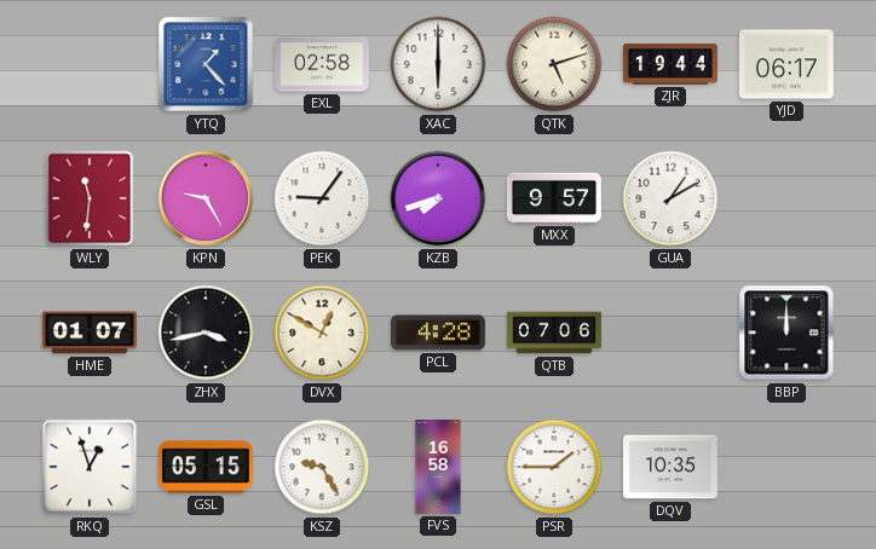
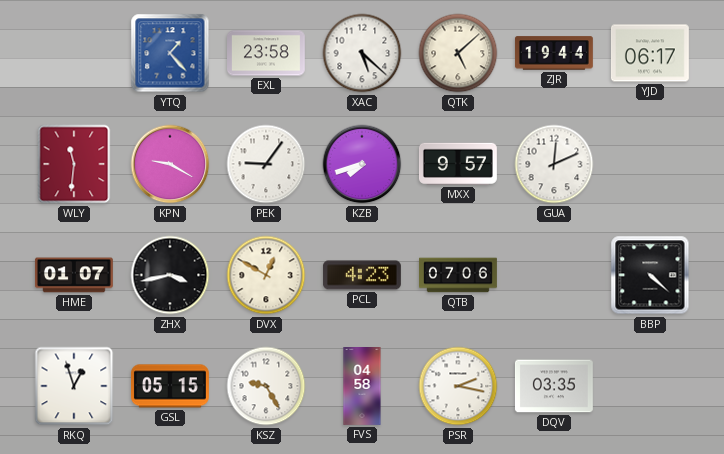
EXL: 02:58 -> 23:58 (267, 53)
XAC: 6:00 -> 5:22 (362, 53)
QTK: 5:12 -> 5:08 (458, 53)
KPN: 9:25 -> 9:20 (170, 164)
GUA: 1:10 -> 12:11 (554, 164)
PCL: 4:28 -> 4:23 (363, 275)
BBP: 12:00 -> 4:22 (650, 275)
FVS: 16:58 -> 04:58 (362, 387)
PSR: 1:45 -> 2:17 (458, 386)
DQV: 10:35 -> 03:35 (554, 386)
